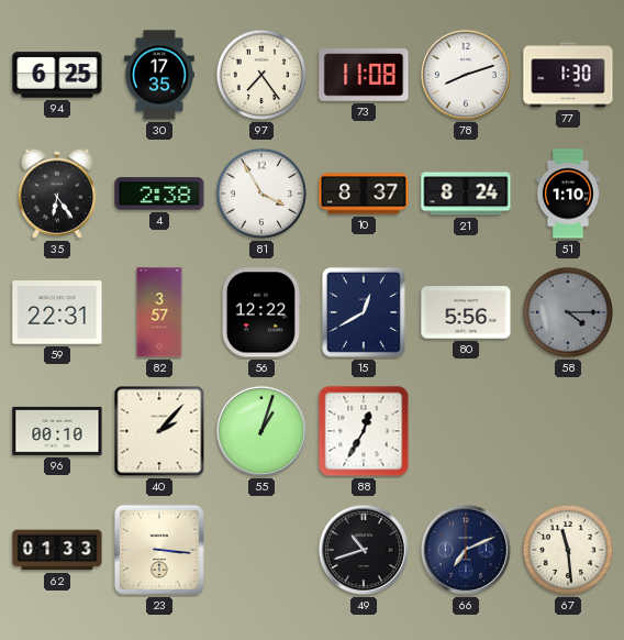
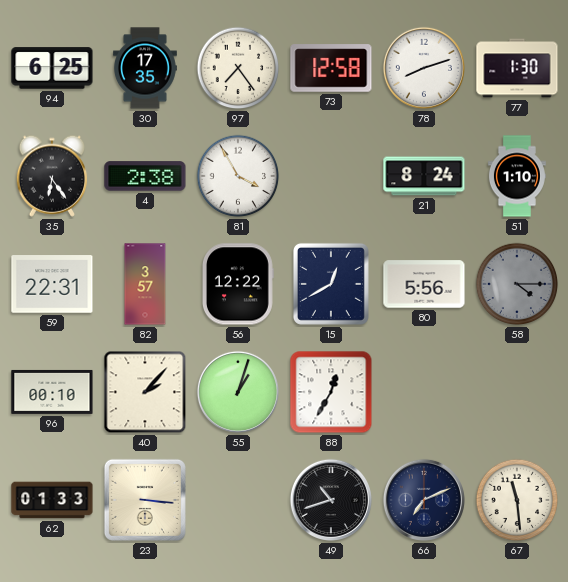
73: 11:08 -> 12:58 (331, 68)
10: 8:37 -> none (364, 194)
